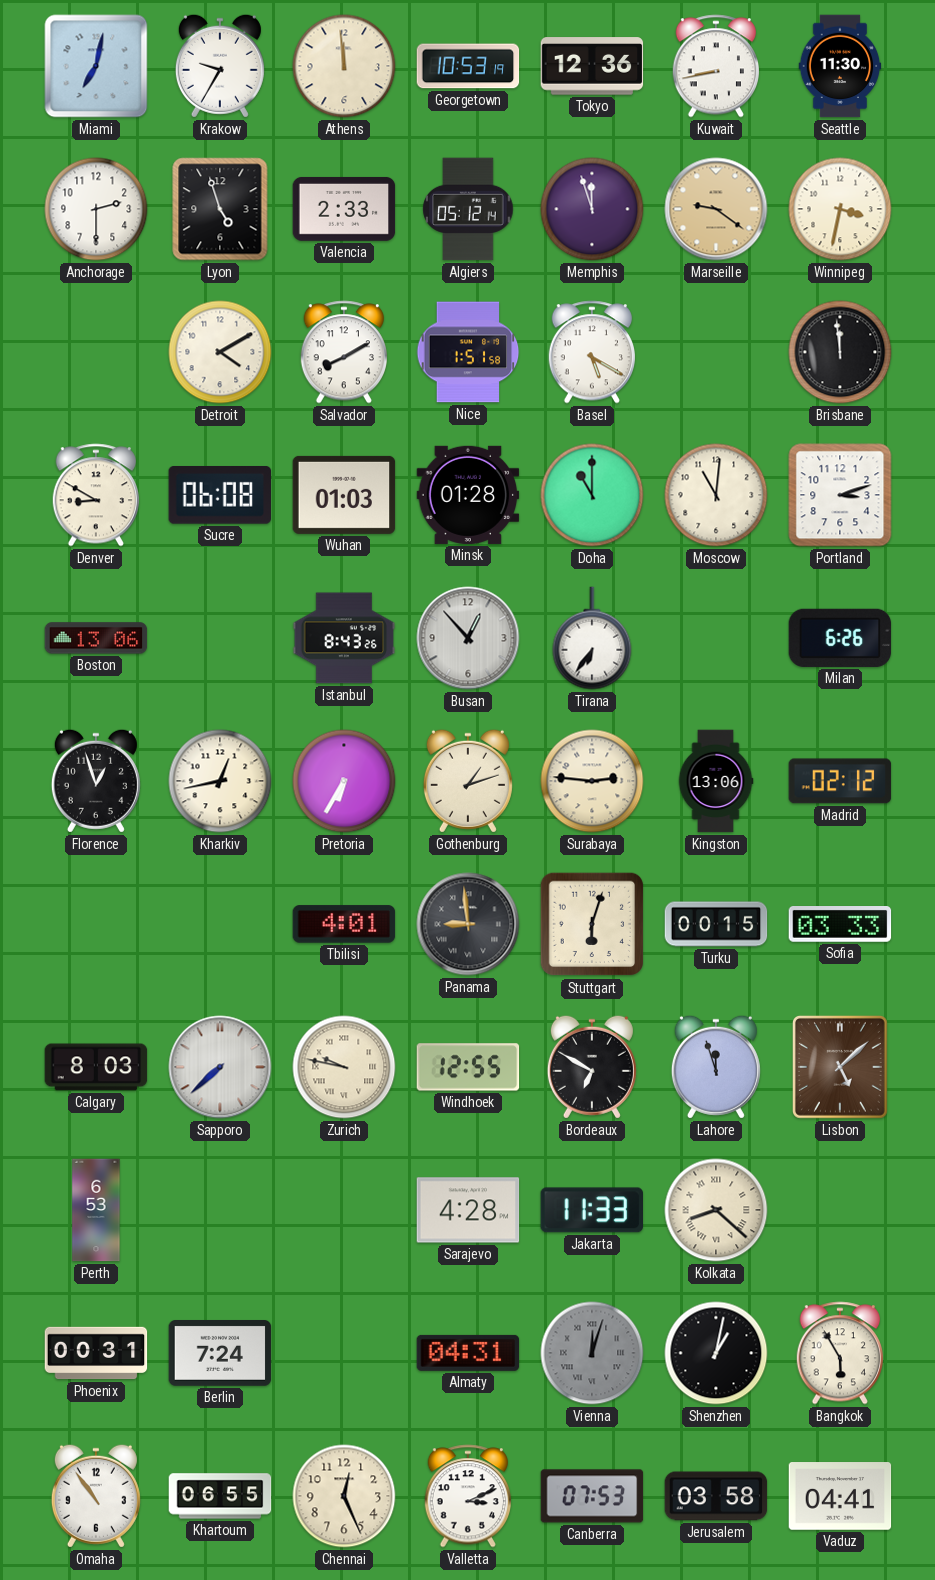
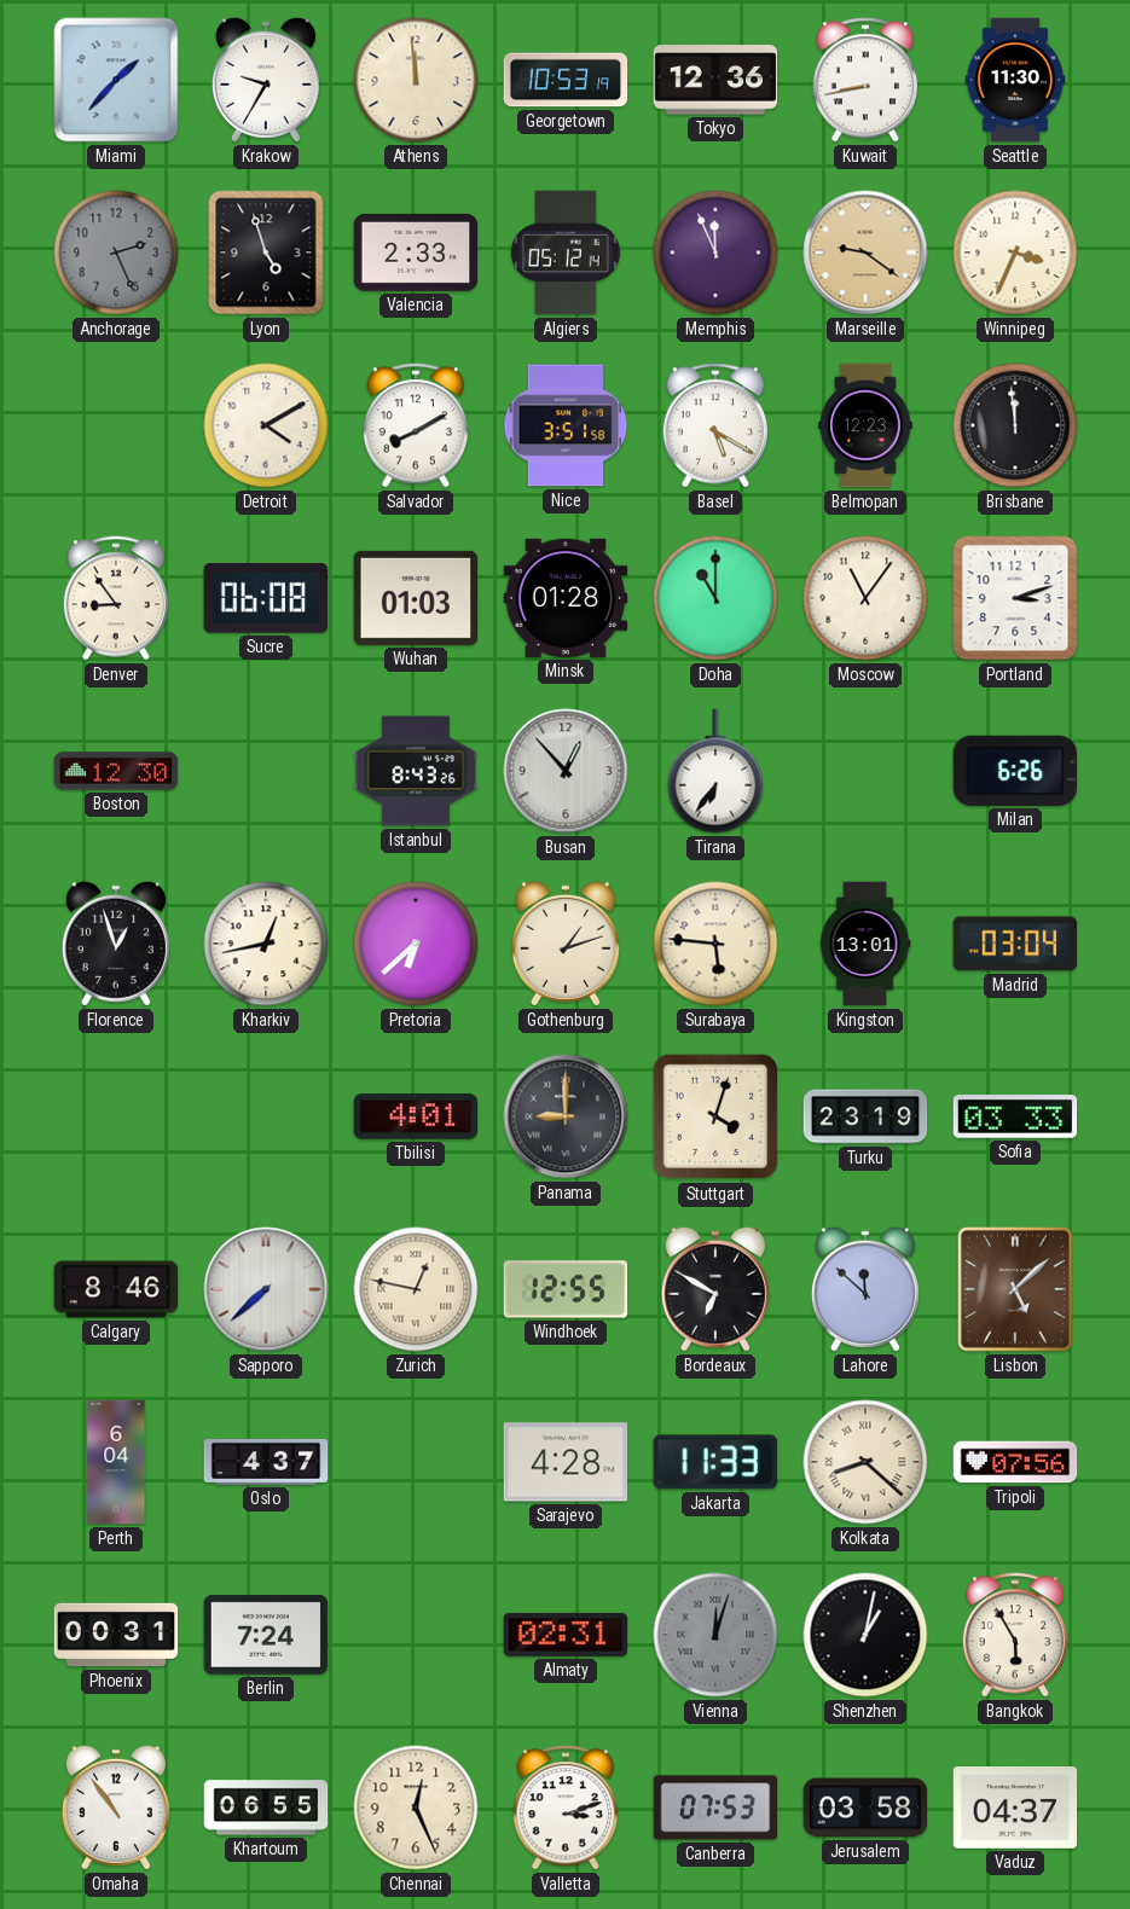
Miami: 7:02 -> 1:37 (116, 80)
Anchorage: 2:30 -> 2:26 (116, 253)
Anchorage dial: white -> grey (116, 253)
Memphis: 11:57 -> 11:56 (715, 253)
Winnipeg: 3:32 -> 3:34 (1015, 253)
Nice: 1:51 -> 3:51 (566, 425)
Belmopan: none -> 12:23 (865, 425)
Denver: 8:50 -> 8:54 (115, 598)
Moscow: 11:01 -> 11:06 (865, 598)
Boston: 13:06 -> 12:30 (116, 771)
Pretoria: 6:35 -> 6:38 (416, 944)
Surabaya: 2:46 -> 5:46 (715, 944)
Kingston: 13:06 -> 13:01 (865, 944)
Madrid: 02:12 -> 03:04 (1015, 944)
Panama: 8:59 -> 9:00 (566, 1116)
Stuttgart: 6:03 -> 4:03 (715, 1116)
Turku: 00:15 -> 23:19 (865, 1116)
Calgary: 8:03 -> 8:46 (116, 1289)
Zurich: 9:47 -> 12:47 (416, 1289)
Lahore: 11:57 -> 11:52 (865, 1289)
Perth: 6:53 -> 6:04 (116, 1462)
Oslo: none -> 4:37 (266, 1462)
Tripoli: none -> 07:56 (1015, 1462)
Almaty: 04:31 -> 02:31 (566, 1635)
Valletta: 3:11 -> 3:12 (564, 1808)
Vaduz: 04:41 -> 04:37 (1015, 1808)
